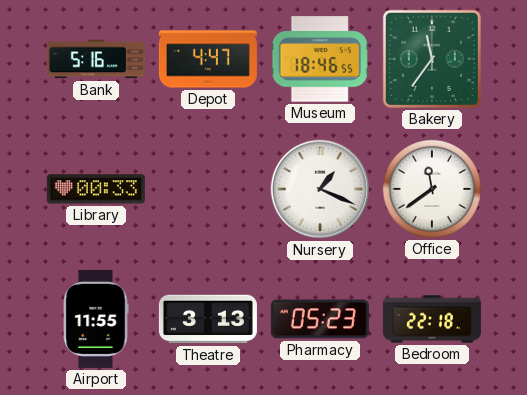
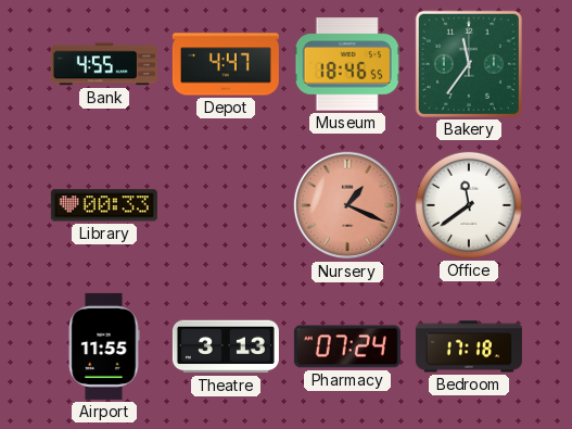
Bank: 5:16 -> 4:55 (104, 64)
Nursery dial: white -> salmon (347, 205)
Pharmacy: 05:23 -> 07:24 (347, 346)
Bedroom: 22:18 -> 17:18 (469, 346)
